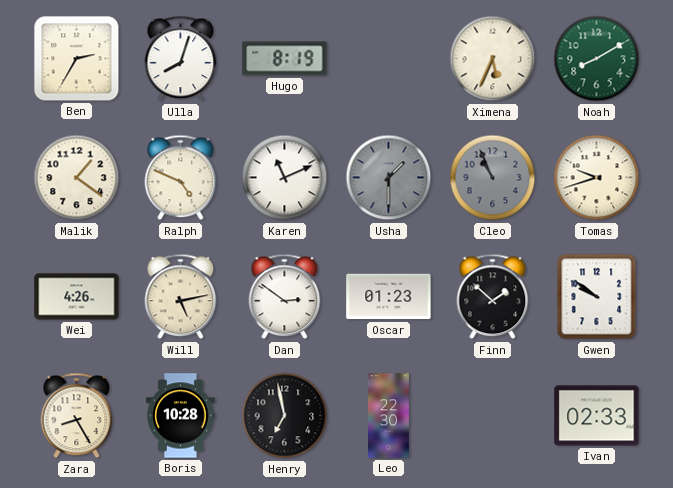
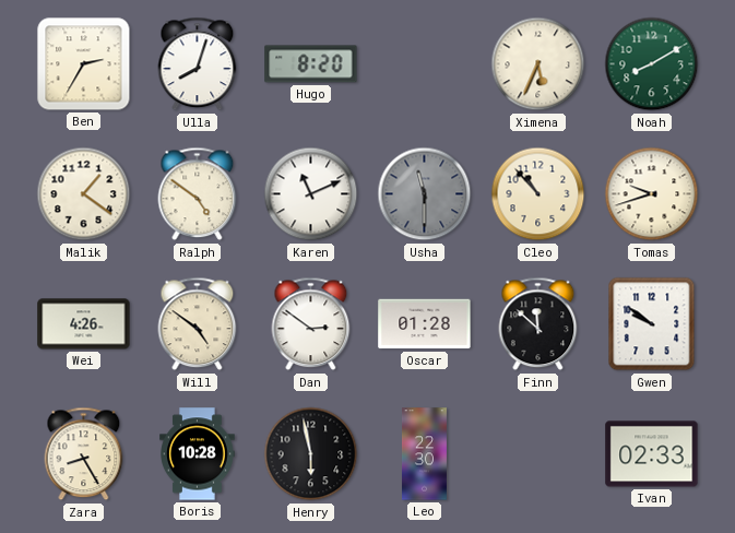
Hugo: 8:19 -> 8:20 (311, 64)
Ralph: 4:49 -> 4:51 (198, 194)
Usha: 1:30 -> 11:30 (425, 194)
Cleo: 10:56 -> 10:53 (538, 194)
Cleo dial: grey -> cream (538, 194)
Will: 5:13 -> 4:51 (198, 324)
Oscar: 01:23 -> 01:28 (425, 324)
Finn: 1:52 -> 11:52 (538, 324)
Henry: 6:58 -> 5:58 (311, 454)
